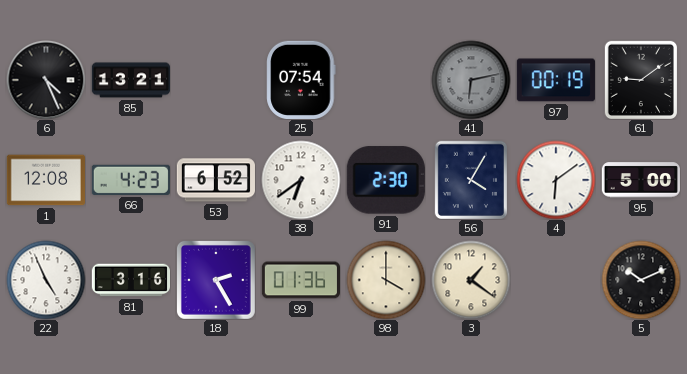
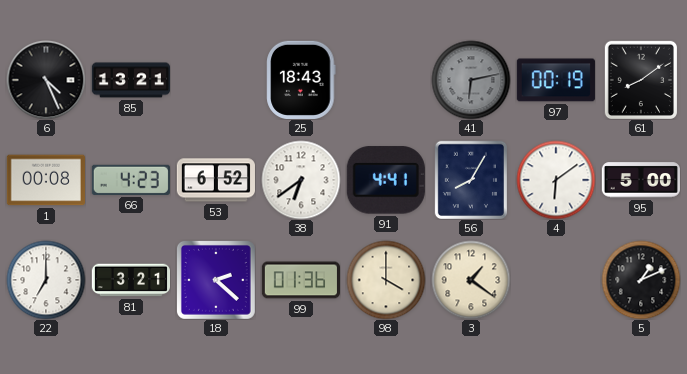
25: 07:54 -> 18:43 (301, 80)
61: 9:09 -> 8:09 (641, 80)
1: 12:08 -> 00:08 (46, 180)
91: 2:30 -> 4:41 (386, 180)
56: 4:05 -> 8:05 (471, 180)
22: 4:56 -> 7:00 (46, 280)
81: 3:16 -> 3:21 (130, 280)
18: 2:25 -> 2:22 (216, 280)
5: 10:11 -> 1:11 (641, 280)
